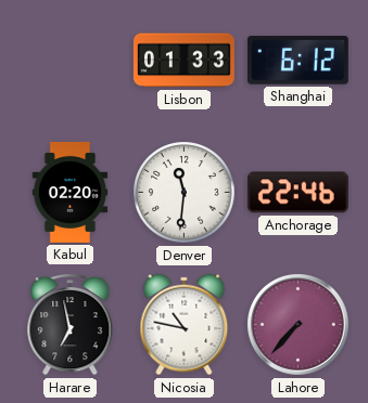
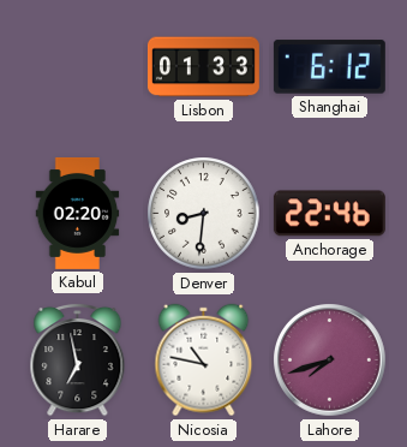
Denver: 11:31 -> 8:31 (204, 214)
Lahore: 7:37 -> 7:42 (330, 360)
